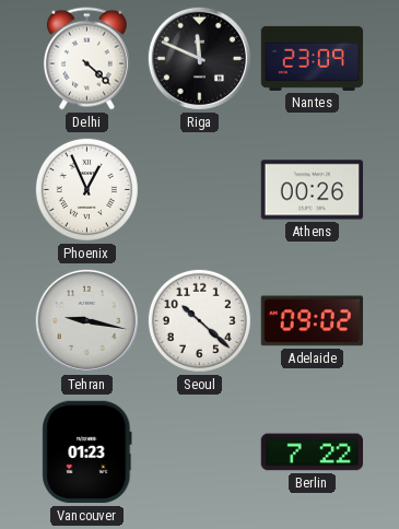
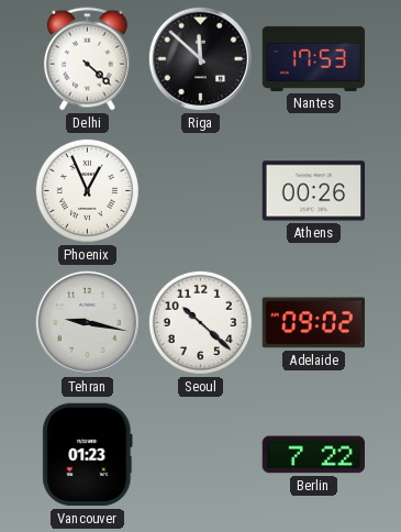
Riga: 11:49 -> 11:52 (200, 58)
Nantes: 23:09 -> 17:53 (314, 58)
